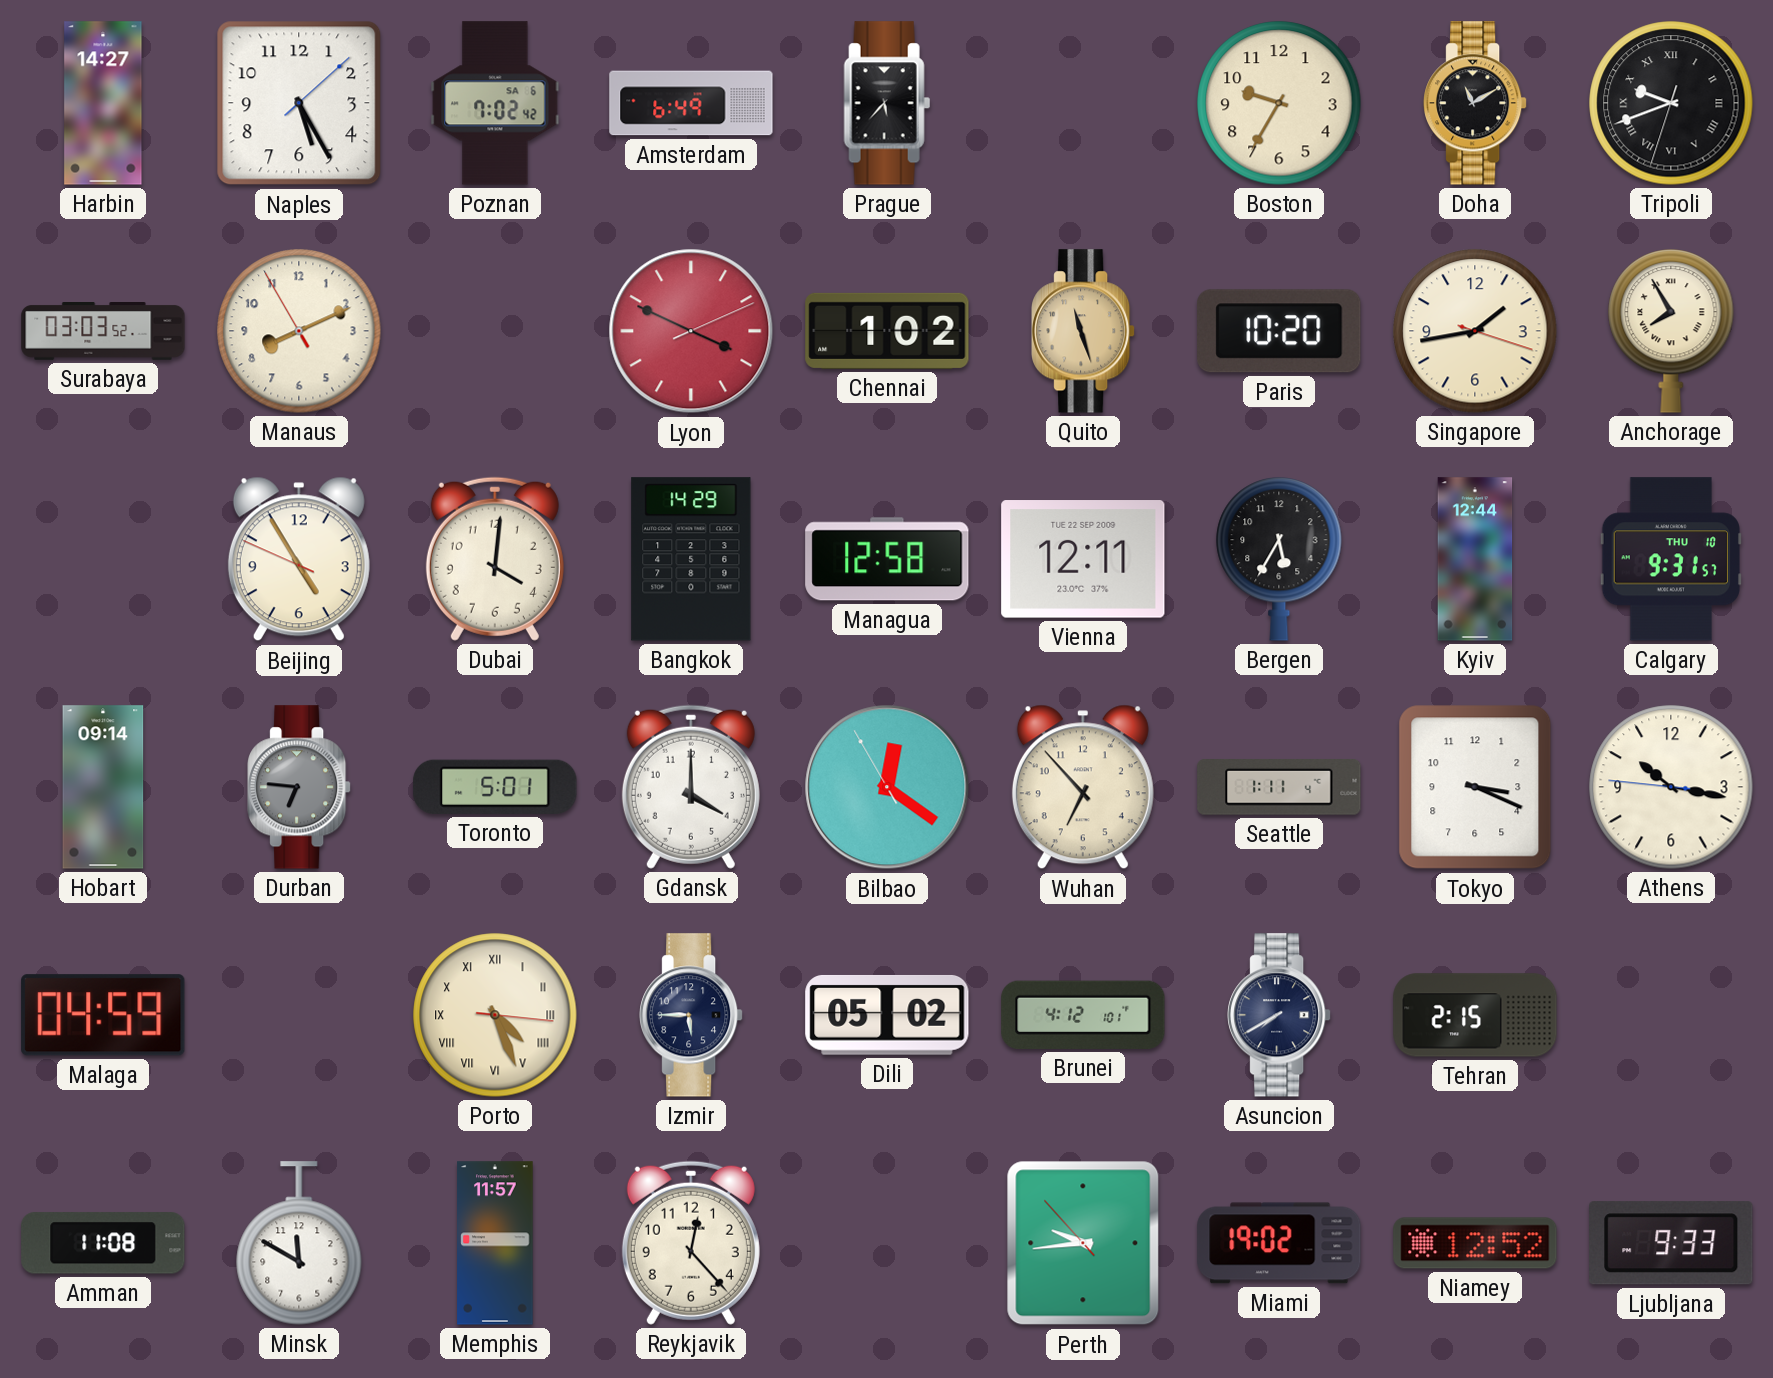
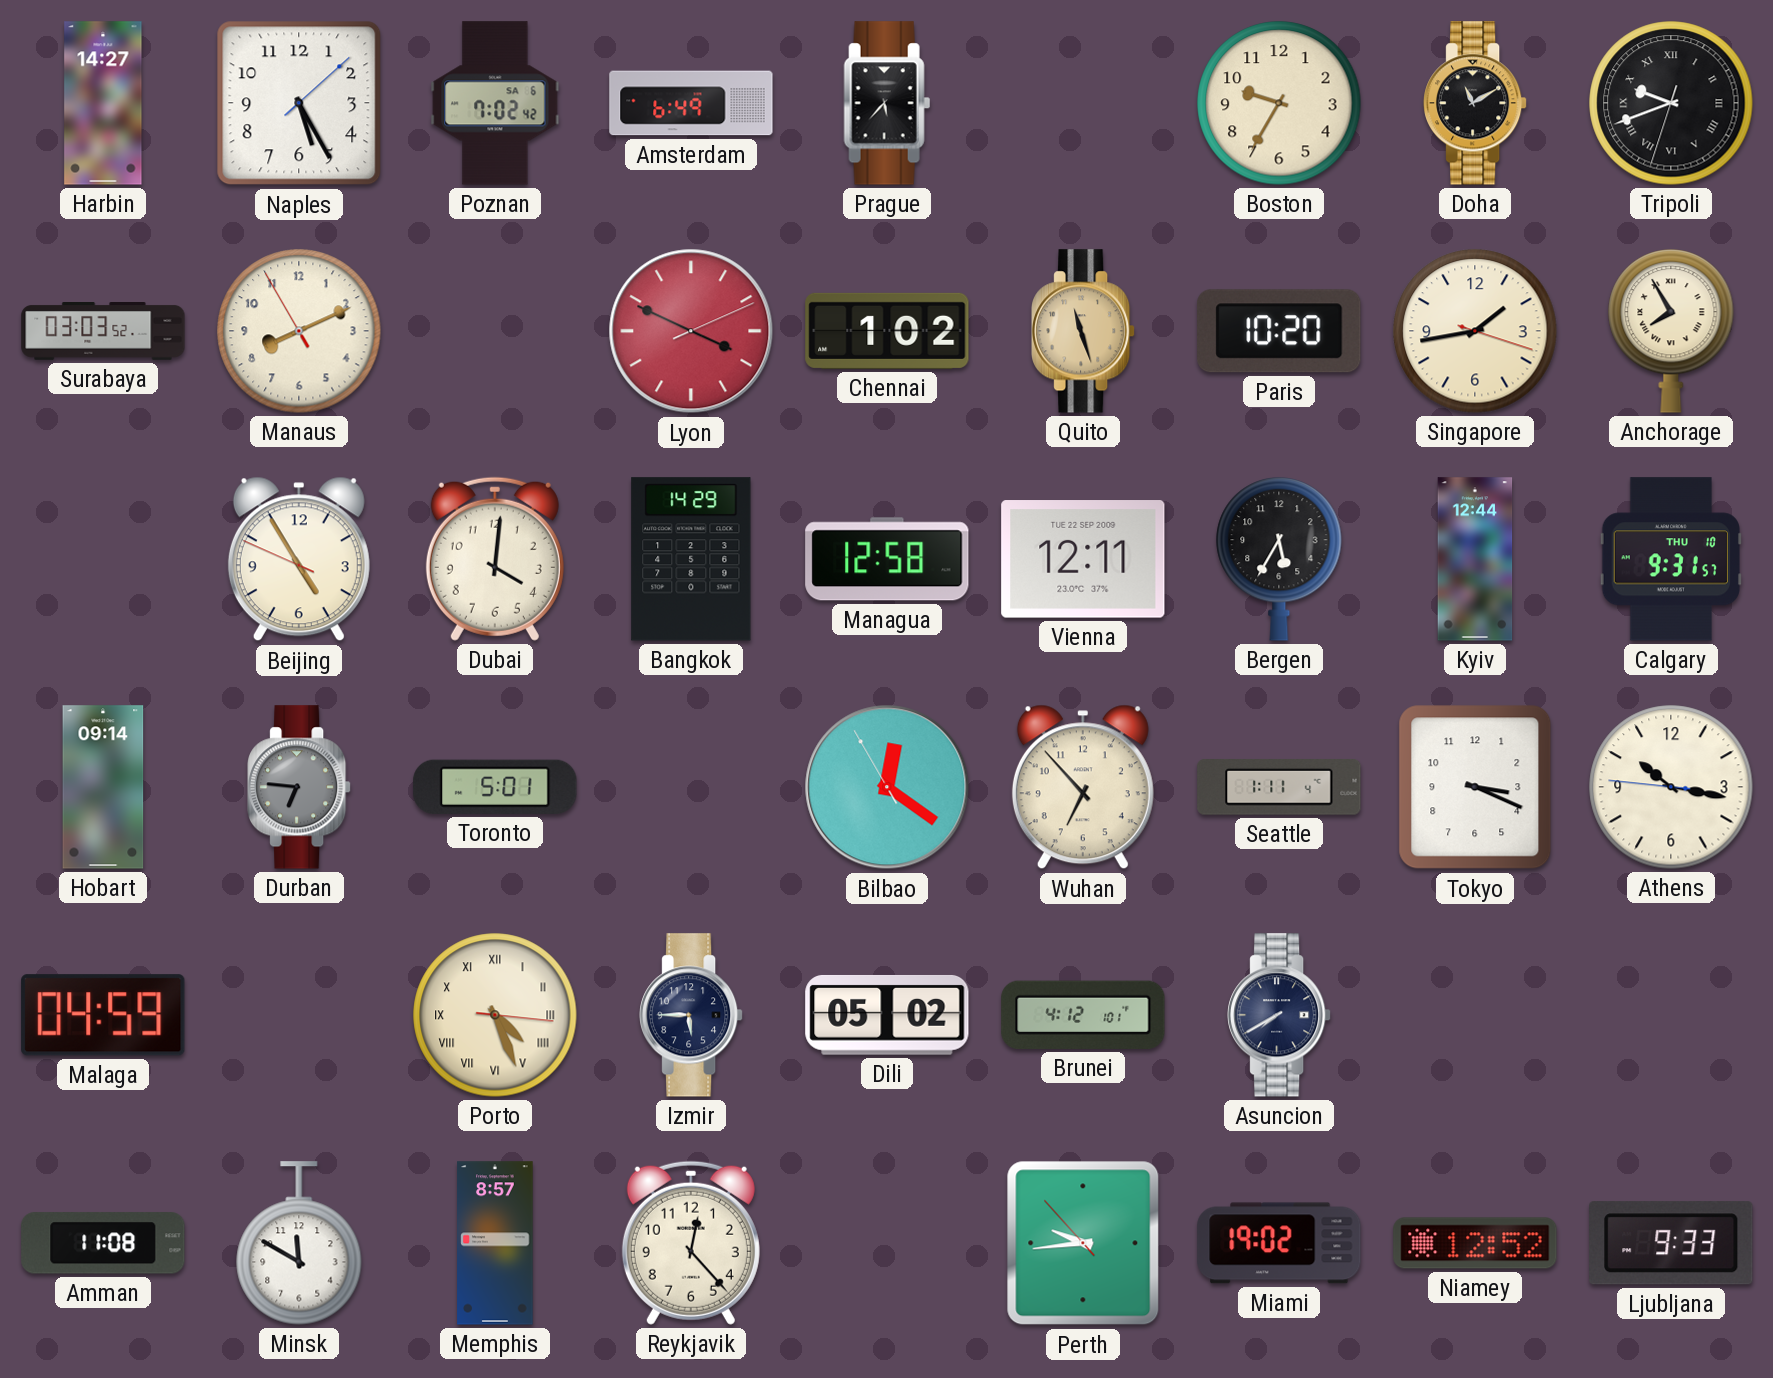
Gdansk: 4:00 -> none (691, 787)
Tehran: 2:15 -> none (1475, 1015)
Memphis: 11:57 -> 8:57 (495, 1243)
